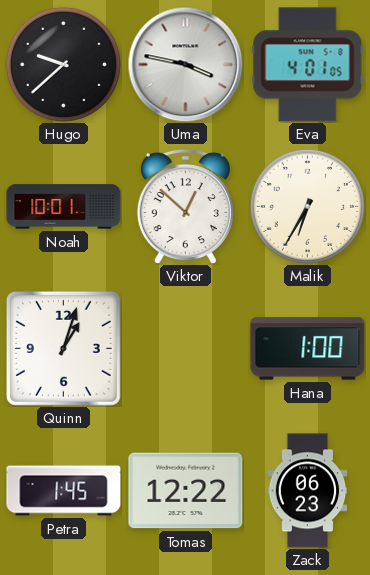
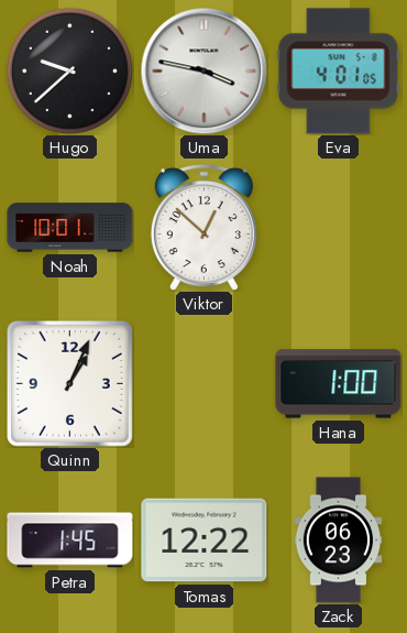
Malik: 6:35 -> none (307, 206)
Quinn: 1:03 -> 1:04 (69, 383)
